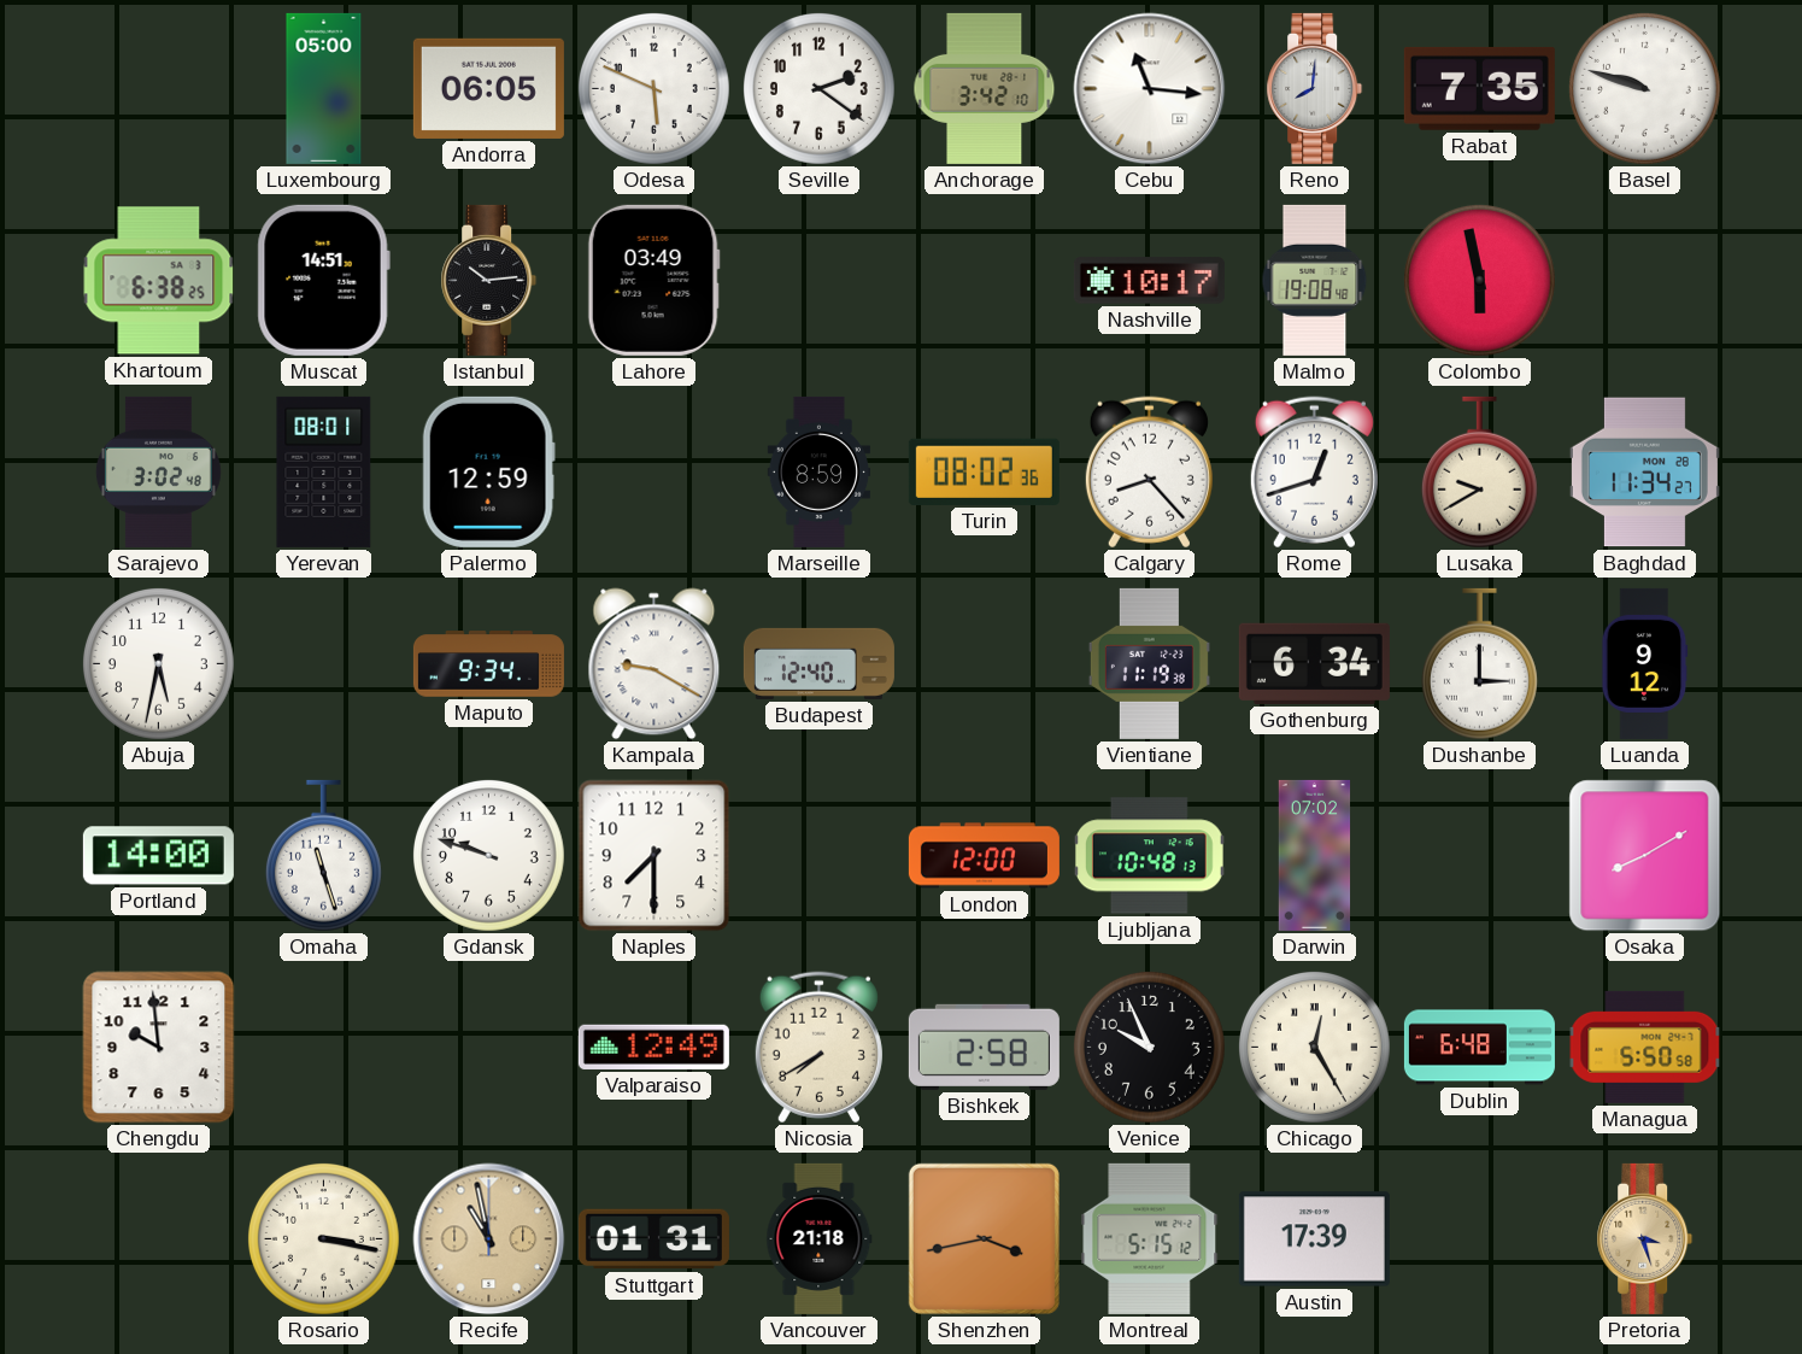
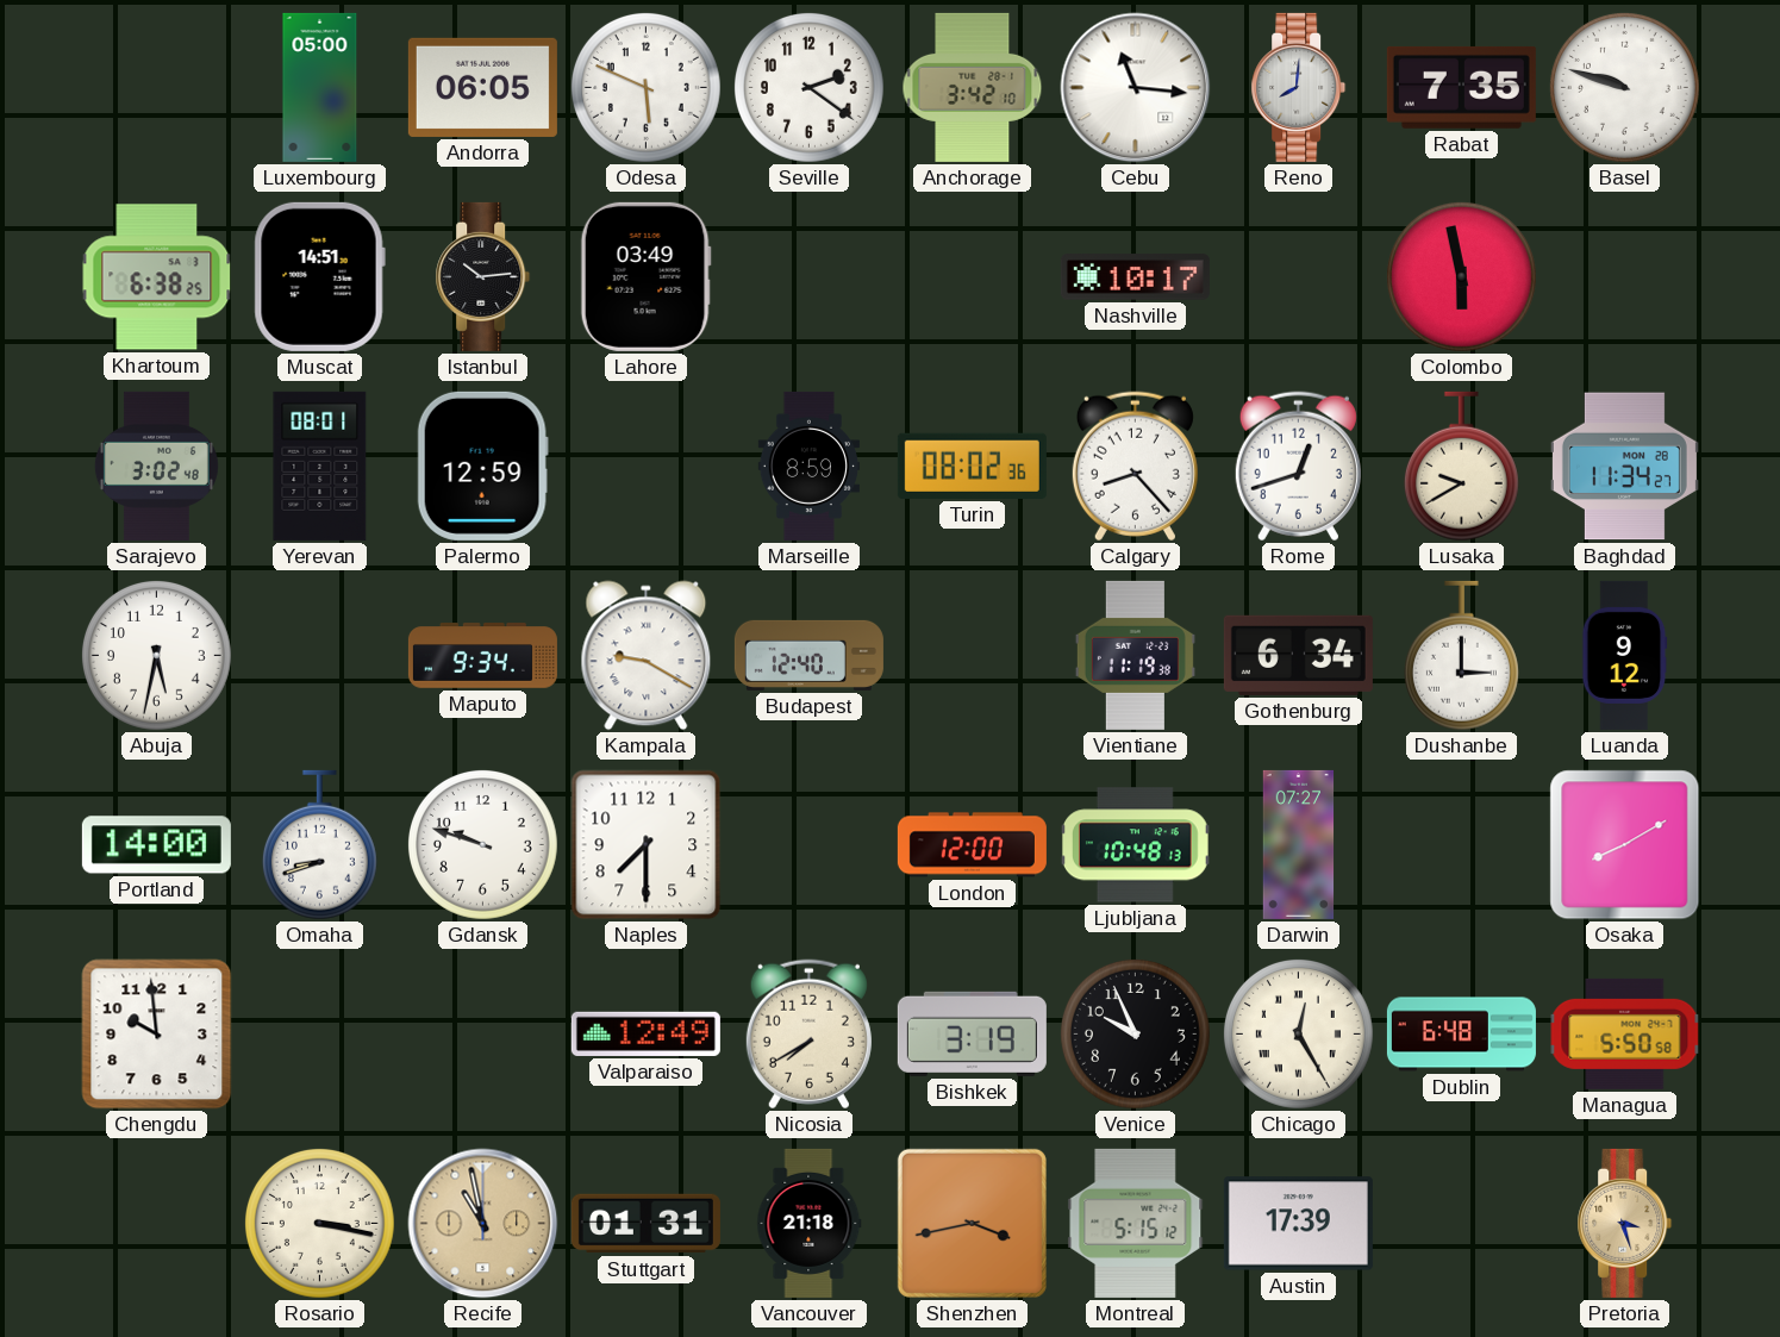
Malmo: 19:08 -> none (1315, 280)
Omaha: 11:27 -> 8:42 (319, 845)
Darwin: 07:02 -> 07:27 (1299, 844)
Bishkek: 2:58 -> 3:19 (972, 1033)
